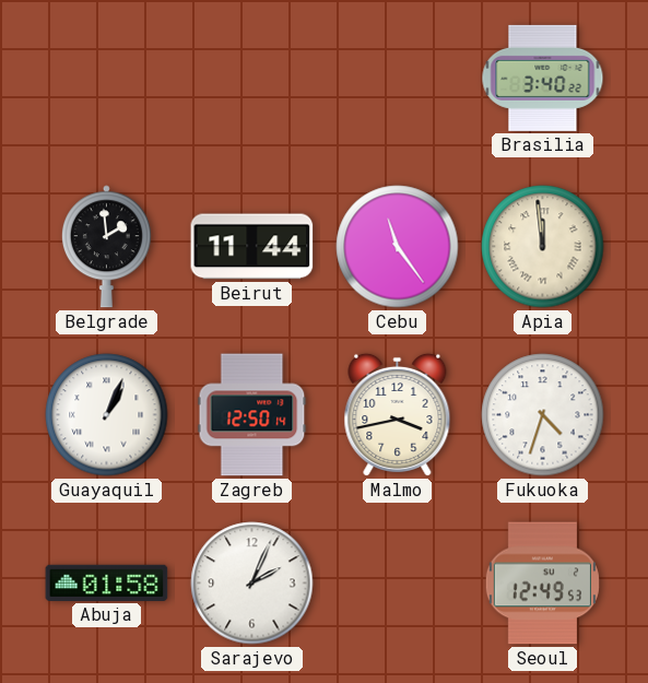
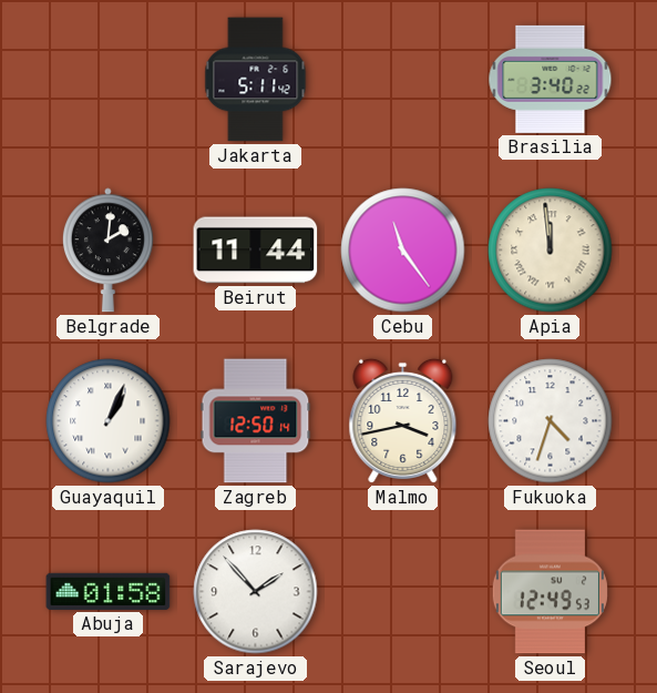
Jakarta: none -> 5:11 (256, 80)
Belgrade: 1:59 -> 2:01 (107, 251)
Sarajevo: 2:04 -> 1:53 (256, 592)
